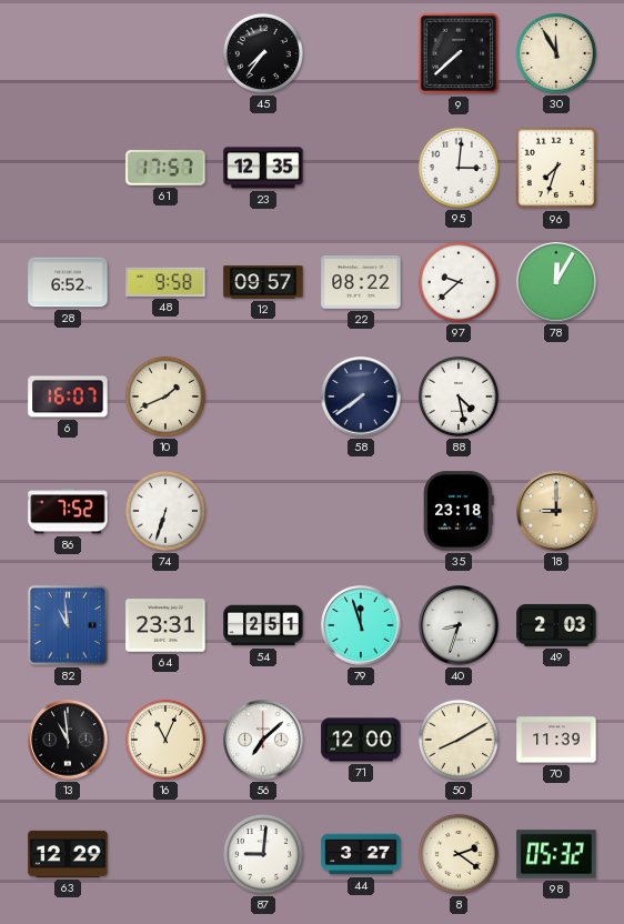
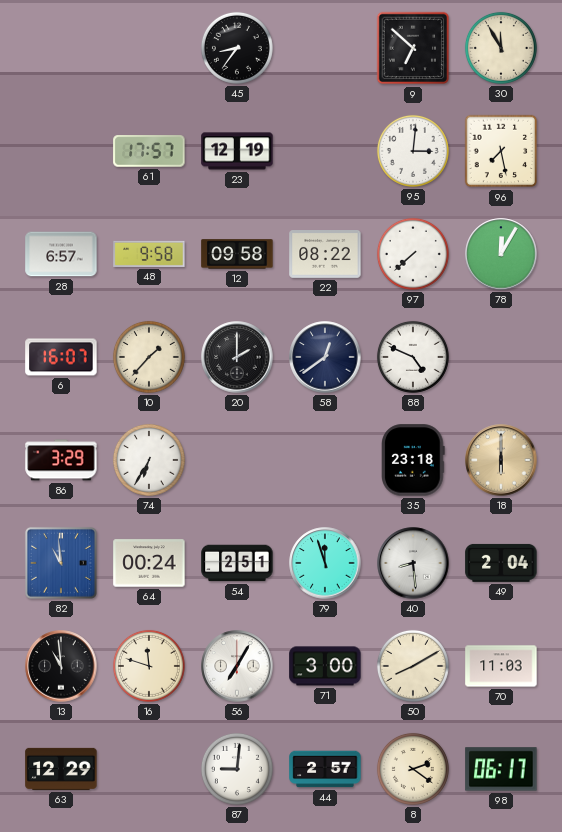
45: 7:36 -> 8:36 (237, 48)
9: 7:38 -> 6:52 (413, 48)
23: 12:35 -> 12:19 (237, 151)
96: 7:33 -> 7:28 (501, 151)
28: 6:52 -> 6:57 (61, 254)
12: 09:57 -> 09:58 (237, 254)
97: 9:38 -> 7:38 (413, 254)
10: 1:41 -> 1:37 (149, 357)
20: none -> 2:00 (237, 357)
58: 7:39 -> 12:39 (325, 357)
88: 4:28 -> 4:49 (413, 357)
86: 7:52 -> 3:29 (61, 460)
74: 6:33 -> 6:35 (149, 460)
18: 9:00 -> 6:00 (501, 460)
64: 23:31 -> 00:24 (149, 563)
40: 8:33 -> 8:29 (413, 563)
49: 2:03 -> 2:04 (501, 563)
16: 11:04 -> 11:48 (149, 666)
56: 7:08 -> 7:05 (237, 666)
71: 12:00 -> 3:00 (325, 666)
70: 11:39 -> 11:03 (501, 666)
44: 3:27 -> 2:57 (325, 769)
98: 05:32 -> 06:17 (501, 769)
